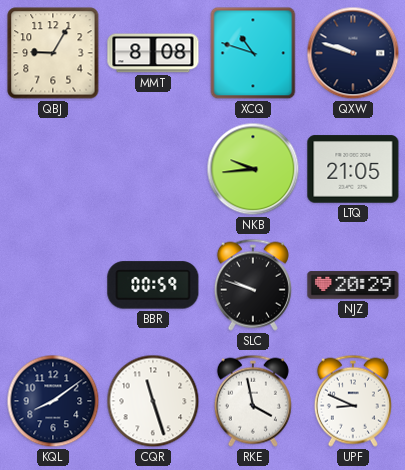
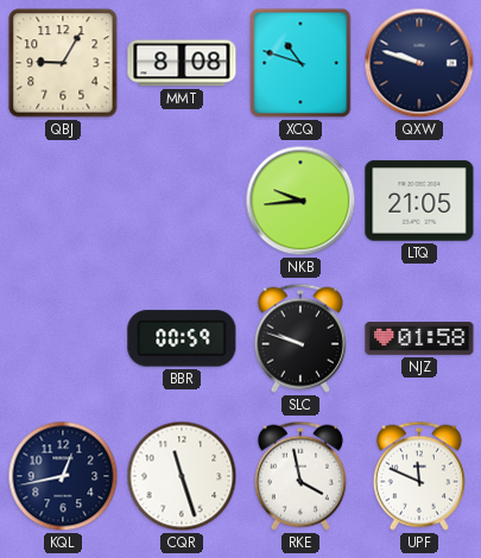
NJZ: 20:29 -> 01:58 (419, 338)
KQL: 8:09 -> 12:43 (63, 476)
UPF: 8:49 -> 11:49 (419, 476)
